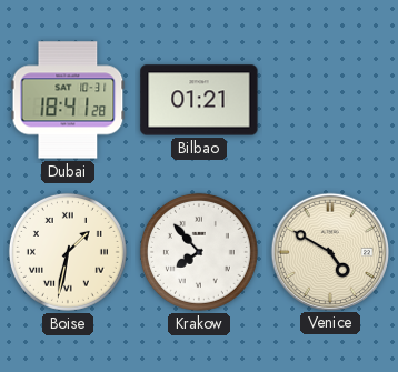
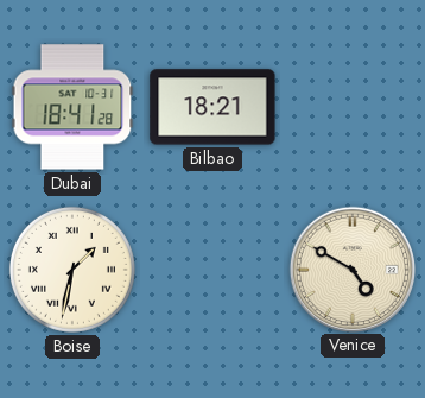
Bilbao: 01:21 -> 18:21 (213, 107)
Krakow: 7:53 -> none (199, 252)
